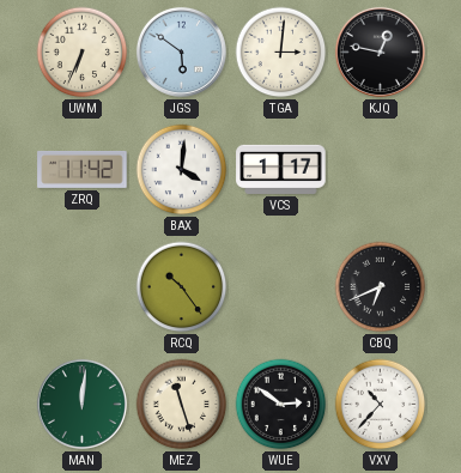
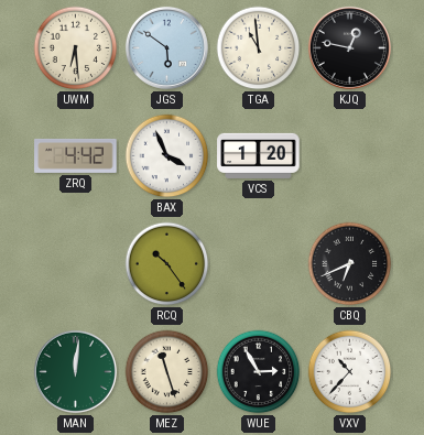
UWM: 6:34 -> 6:29 (76, 48)
TGA: 3:01 -> 10:59 (259, 48)
ZRQ: 11:42 -> 4:42 (76, 155)
BAX: 4:01 -> 3:56 (167, 156)
VCS: 1:17 -> 1:20 (259, 155)
WUE: 2:51 -> 2:55 (259, 372)
